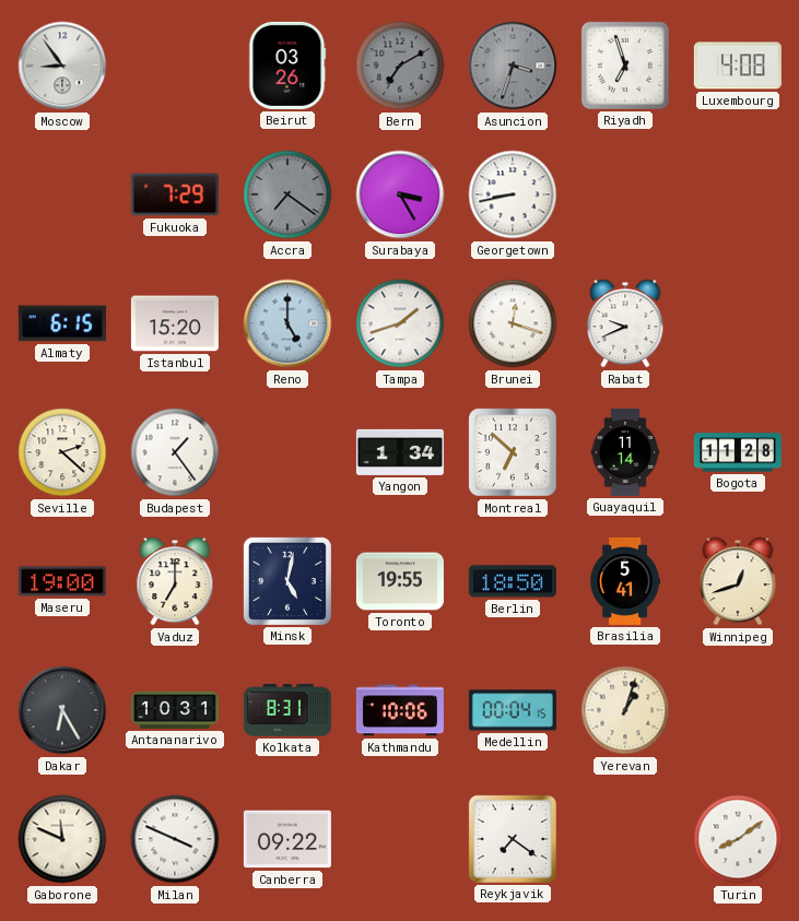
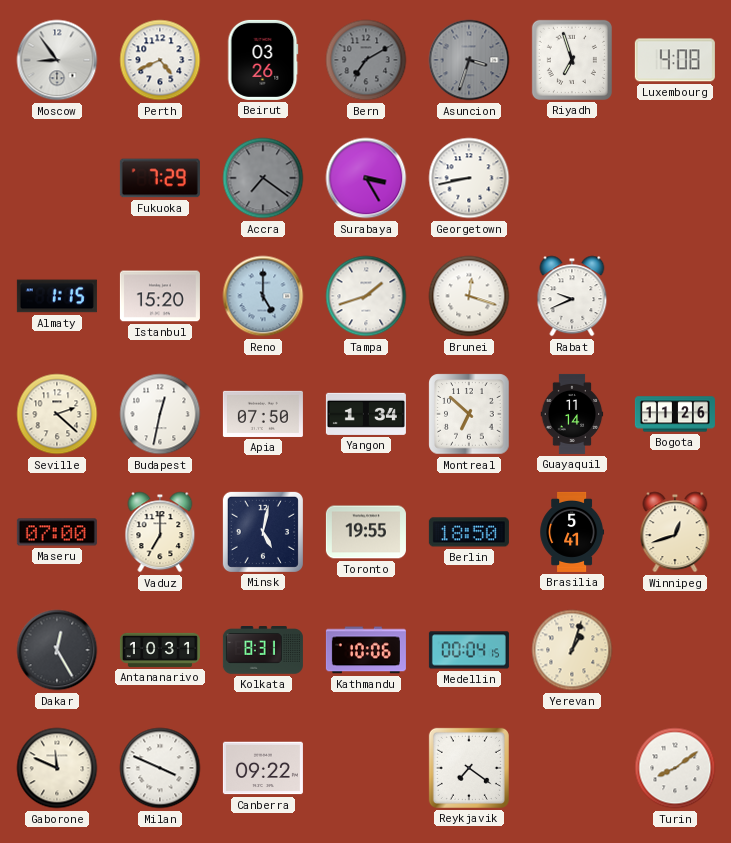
Perth: none -> 4:41 (160, 60)
Almaty: 6:15 -> 1:15 (57, 296)
Budapest: 1:24 -> 12:32 (160, 414)
Apia: none -> 07:50 (263, 414)
Bogota: 11:28 -> 11:26 (675, 414)
Maseru: 19:00 -> 07:00 (57, 532)
Dakar: 6:25 -> 12:25 (57, 650)
